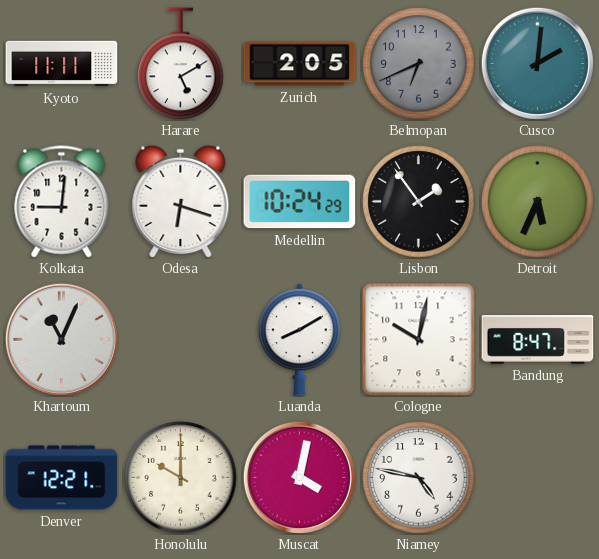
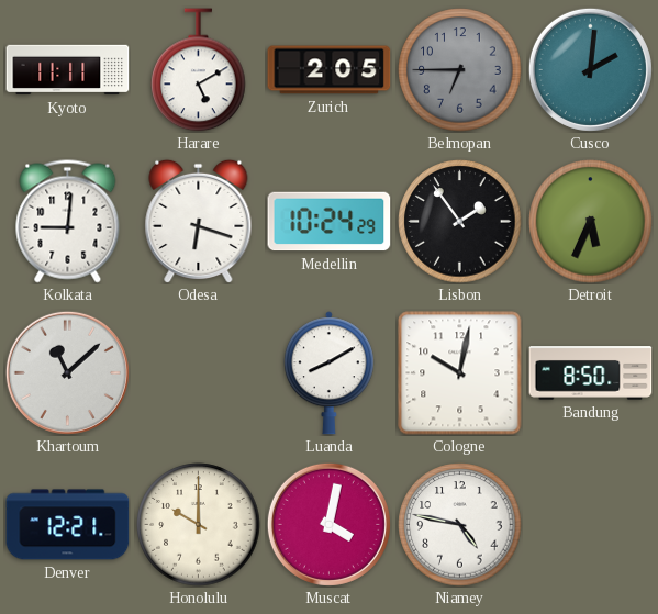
Belmopan: 6:41 -> 6:45 (460, 70)
Khartoum: 11:04 -> 11:08 (67, 372)
Bandung: 8:47 -> 8:50 (591, 373)
